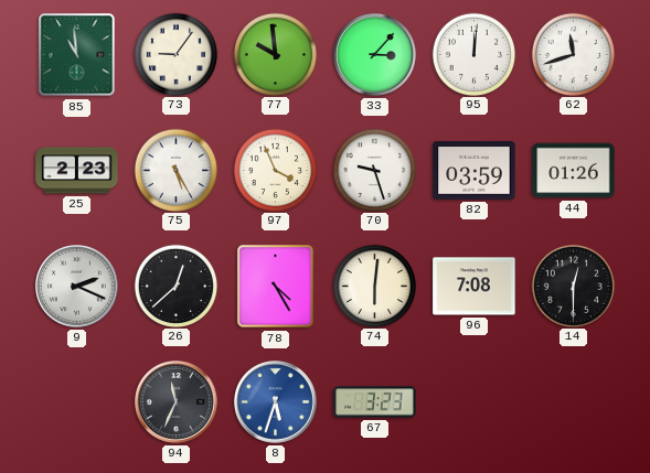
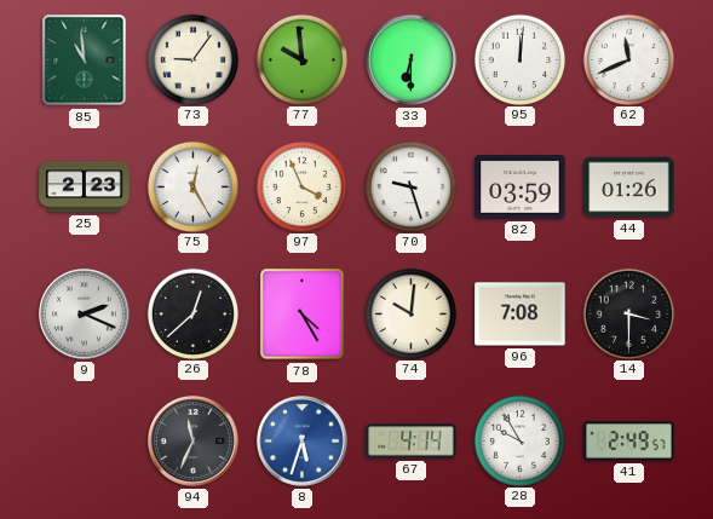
33: 3:07 -> 6:30 (412, 60)
62: 11:42 -> 11:41 (628, 59)
75: 5:25 -> 12:25 (192, 186)
74: 6:01 -> 10:01 (410, 313)
14: 12:30 -> 3:30 (628, 313)
67: 3:23 -> 4:14 (412, 442)
28: none -> 9:55 (519, 440)
41: none -> 2:49 (629, 442)
